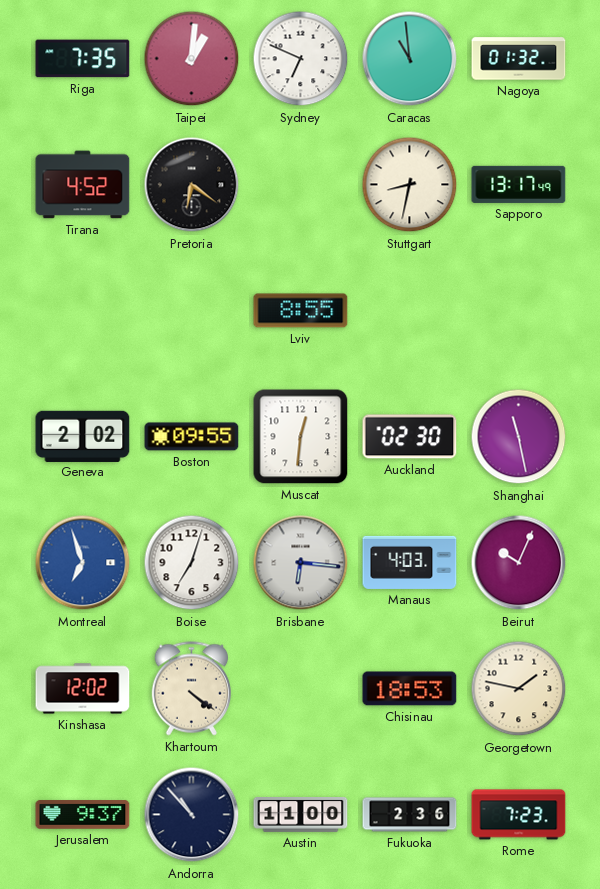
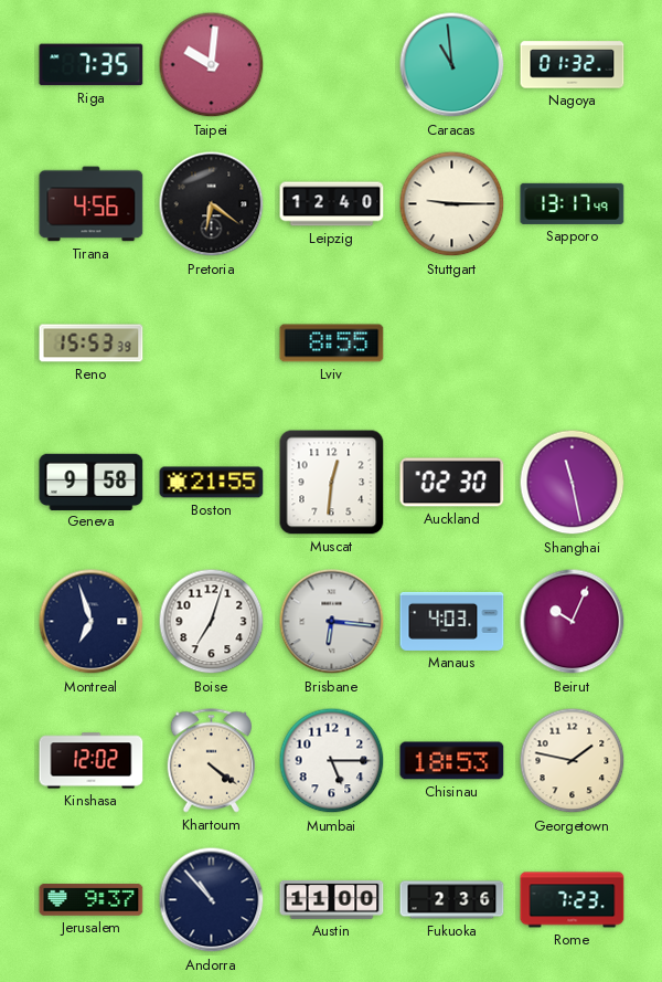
Taipei: 1:01 -> 10:01 (212, 65)
Sydney: 6:49 -> none (301, 59)
Tirana: 4:52 -> 4:56 (92, 204)
Leipzig: none -> 12:40 (332, 204)
Stuttgart: 8:32 -> 9:15 (452, 204)
Reno: none -> 15:53 (92, 344)
Geneva: 2:02 -> 9:58 (92, 482)
Boston: 09:55 -> 21:55 (212, 483)
Montreal dial: blue -> navy (92, 622)
Mumbai: none -> 5:15 (332, 761)
